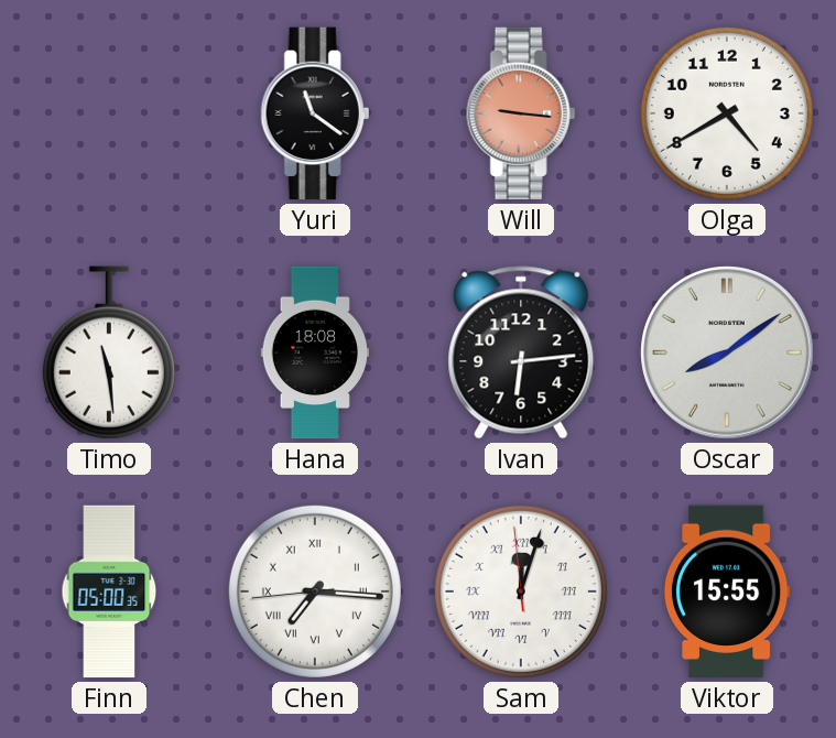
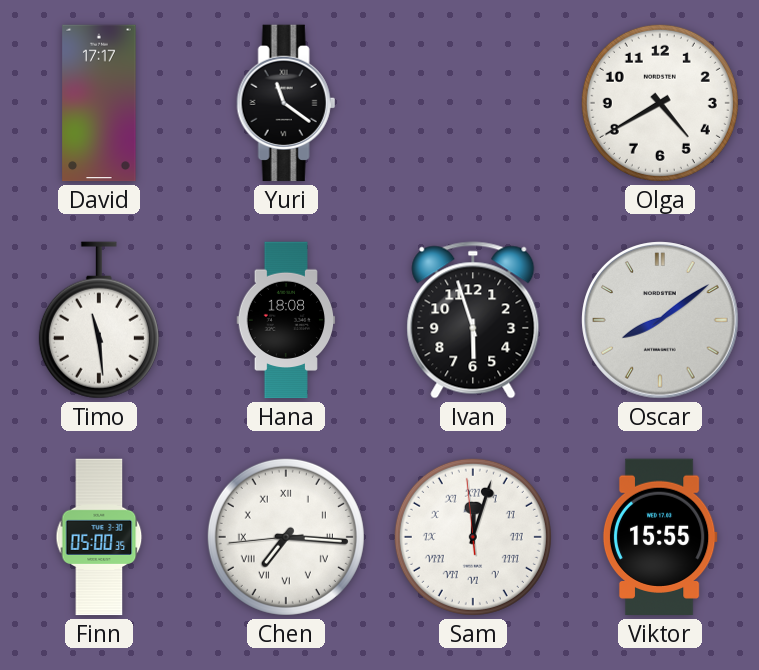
David: none -> 17:17 (99, 103)
Will: 9:16 -> none (521, 113)
Ivan: 6:14 -> 5:57 (473, 320)
